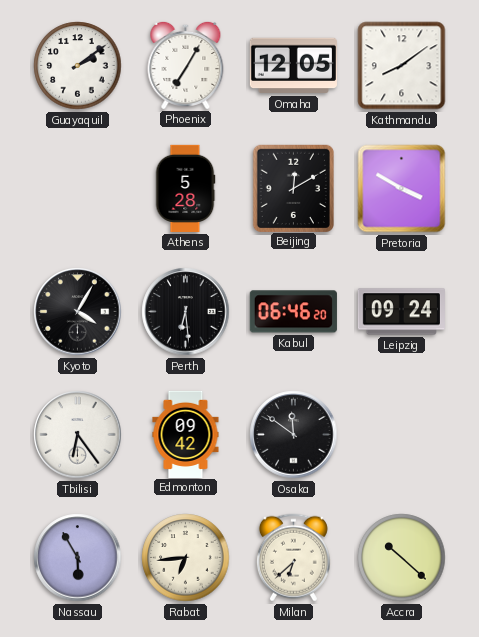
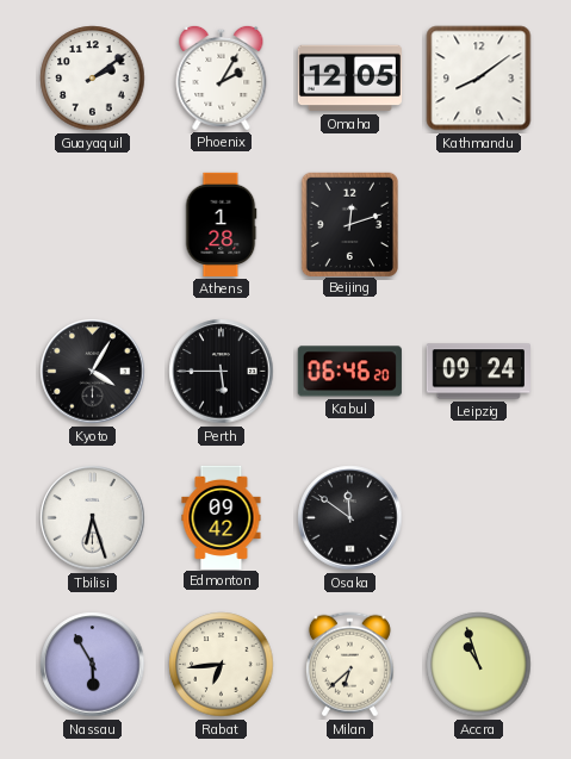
Phoenix: 7:05 -> 2:05 (222, 77)
Athens: 5:28 -> 1:28 (221, 224)
Beijing: 12:10 -> 12:12 (349, 224)
Pretoria: 3:50 -> none (402, 189)
Perth: 6:29 -> 5:45 (222, 372)
Tbilisi: 6:24 -> 6:27 (93, 518)
Accra: 10:22 -> 10:57 (479, 665)
